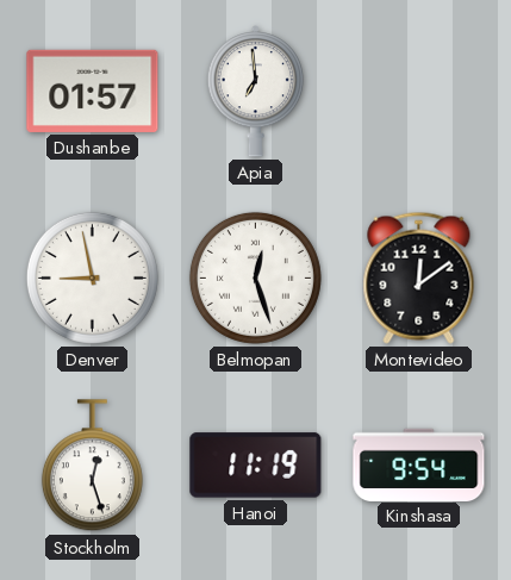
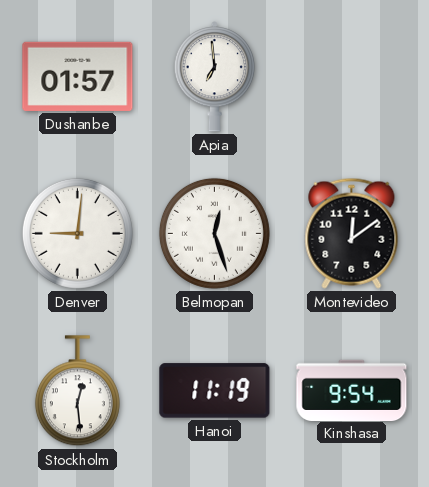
Denver: 8:58 -> 9:01 (77, 233)
Stockholm: 12:27 -> 12:29 (77, 391)
